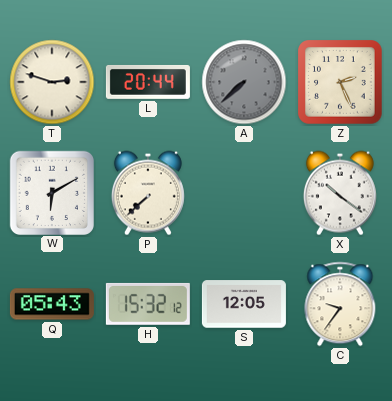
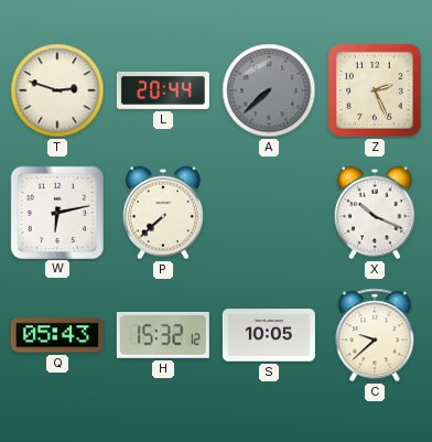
W: 6:10 -> 6:13 (56, 212)
X: 10:21 -> 10:19 (375, 213)
S: 12:05 -> 10:05 (269, 335)
C: 9:36 -> 9:38 (375, 335)
